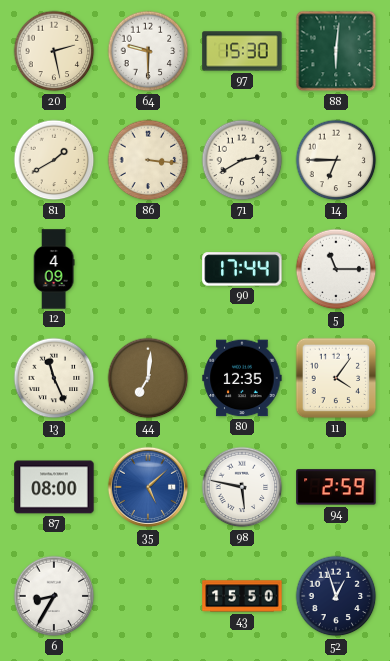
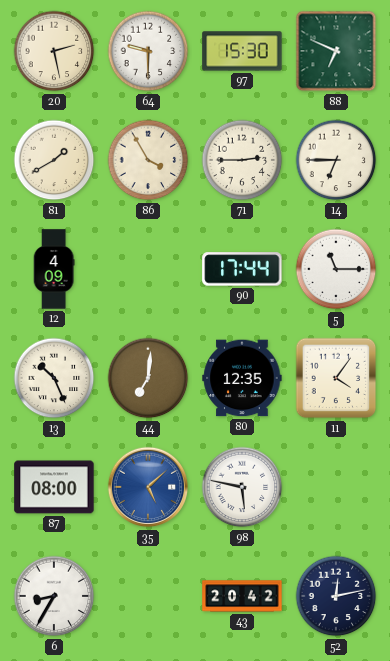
88: 6:01 -> 6:49 (336, 51)
86: 3:16 -> 3:55 (148, 160)
71: 2:40 -> 2:45 (242, 160)
13: 11:26 -> 10:26 (54, 378)
94: 2:59 -> none (336, 487)
43: 15:50 -> 20:42 (242, 596)
52: 12:57 -> 12:13 (336, 596)
